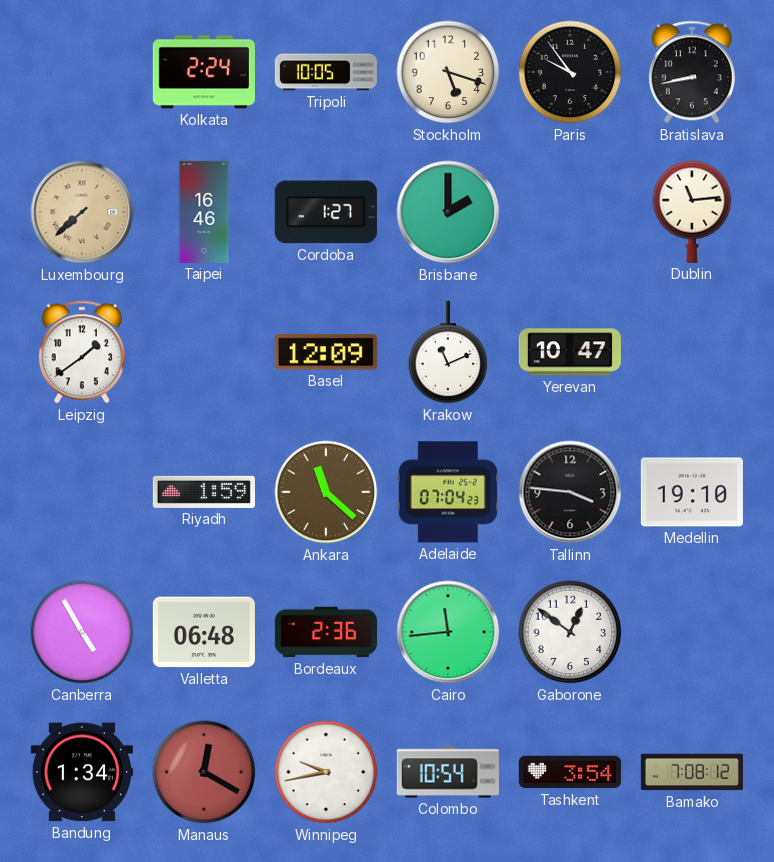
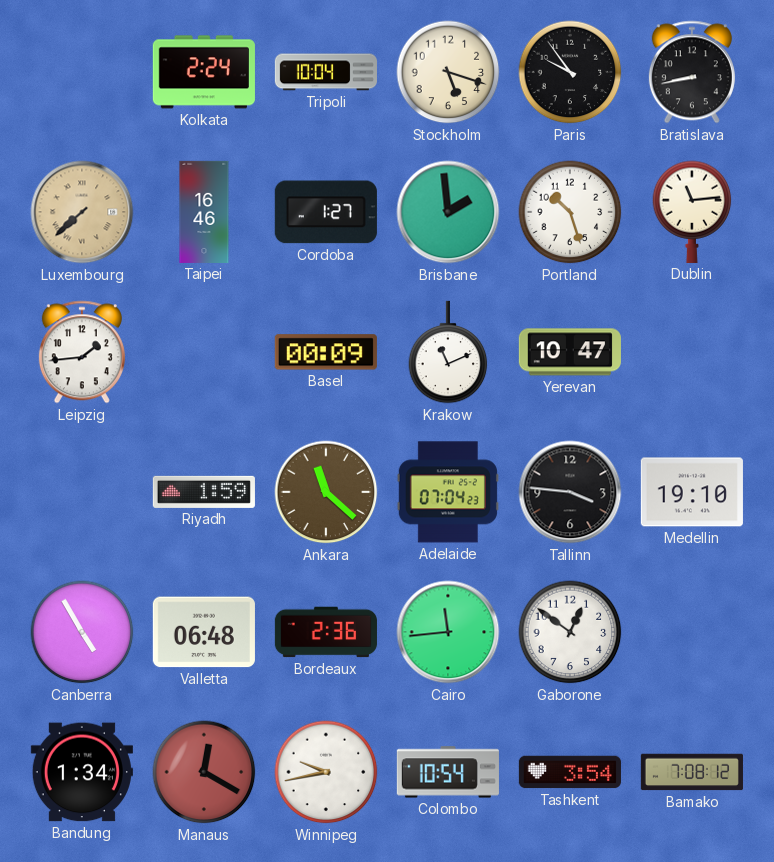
Tripoli: 10:05 -> 10:04 (326, 72)
Brisbane: 2:00 -> 1:59 (448, 212)
Portland: none -> 10:27 (570, 212)
Leipzig: 1:39 -> 1:44 (82, 352)
Basel: 12:09 -> 00:09 (326, 352)
